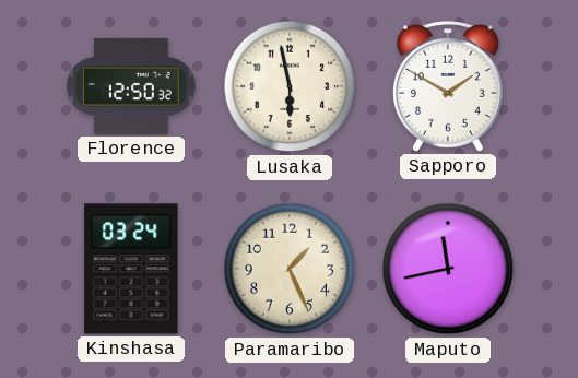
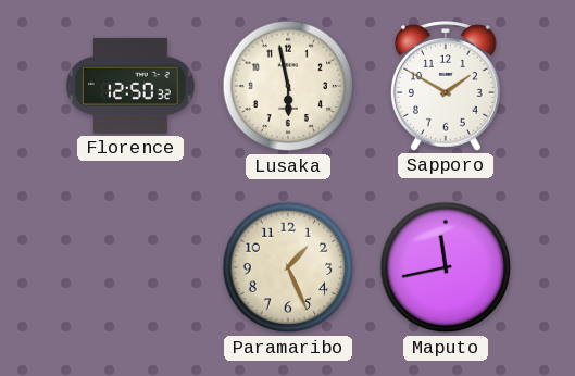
Kinshasa: 03:24 -> none (131, 269)
